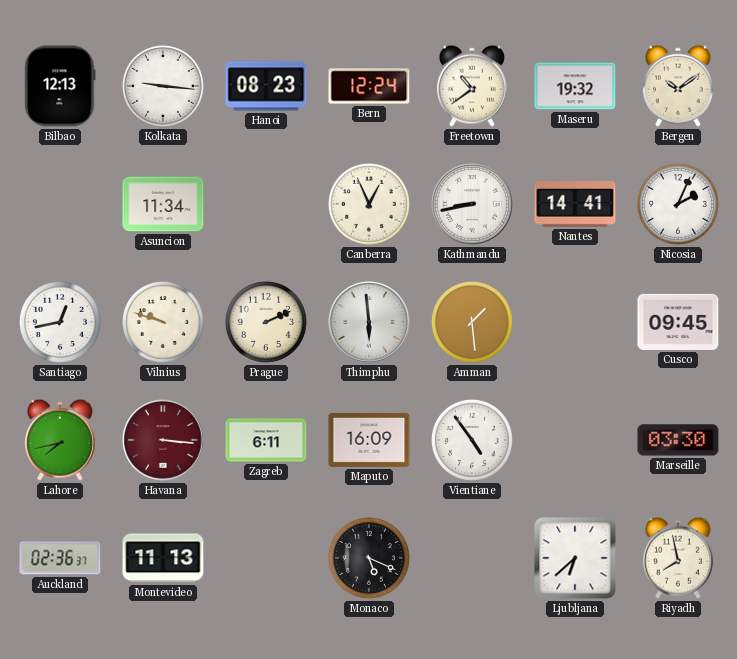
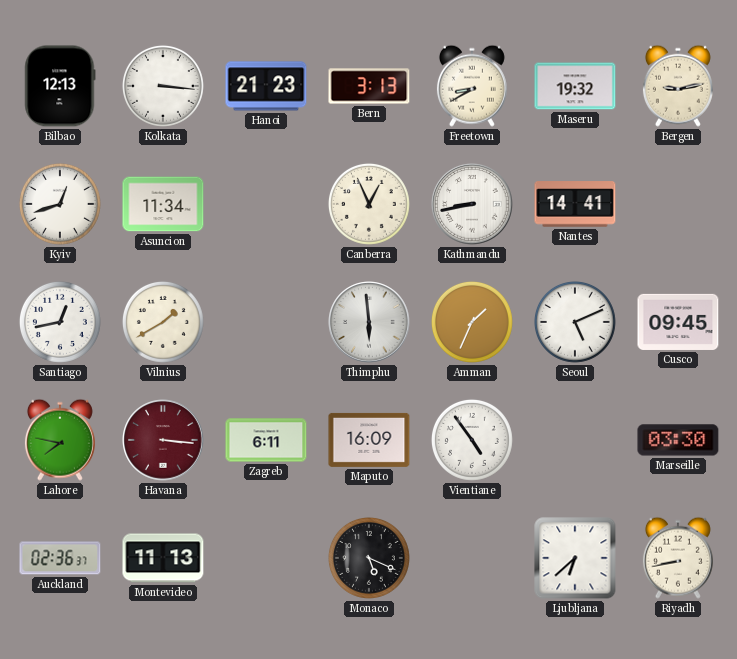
Kolkata: 9:16 -> 3:16 (163, 86)
Hanoi: 08:23 -> 21:23 (266, 86)
Bern: 12:24 -> 3:13 (369, 86)
Freetown: 10:39 -> 8:40 (472, 86)
Bergen: 10:09 -> 9:13 (678, 86)
Kyiv: none -> 12:42 (60, 204)
Nicosia: 2:04 -> none (678, 204)
Vilnius: 9:48 -> 1:40 (163, 322)
Prague: 2:11 -> none (266, 322)
Amman: 1:29 -> 1:34 (472, 322)
Seoul: none -> 5:11 (575, 322)
Lahore: 7:43 -> 7:47 (60, 440)
Riyadh: 7:58 -> 8:43 (678, 558)
